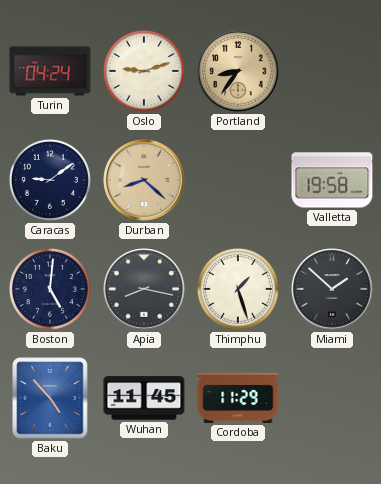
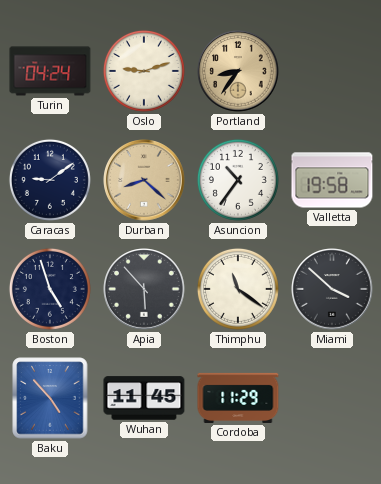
Asuncion: none -> 10:36 (238, 180)
Boston: 5:01 -> 4:57 (50, 289)
Apia: 8:17 -> 5:53 (144, 289)
Thimphu: 1:27 -> 11:21 (238, 289)
Miami: 1:52 -> 3:52 (332, 289)
